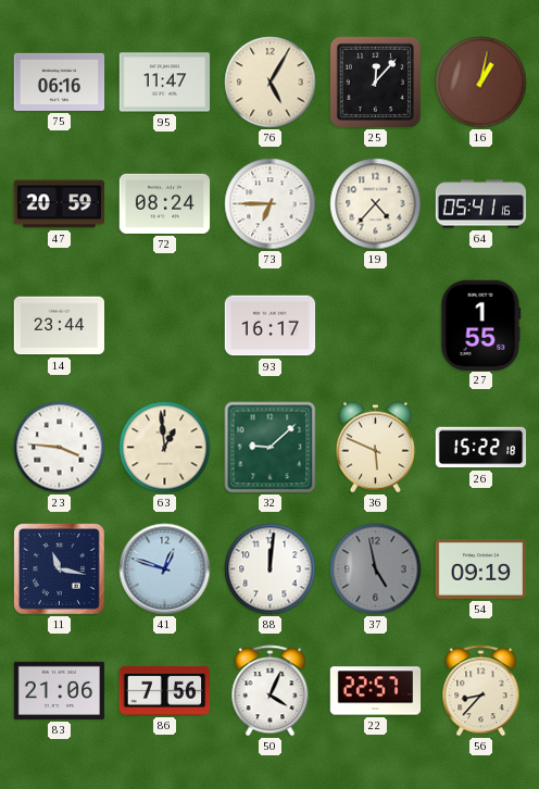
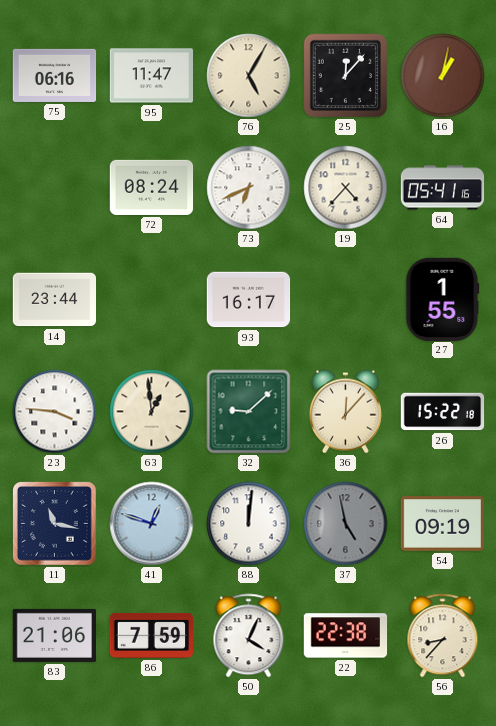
47: 20:59 -> none (60, 204)
73: 6:45 -> 6:41 (249, 188)
36: 5:49 -> 12:07 (345, 412)
86: 7:56 -> 7:59 (152, 635)
22: 22:57 -> 22:38 (346, 636)
